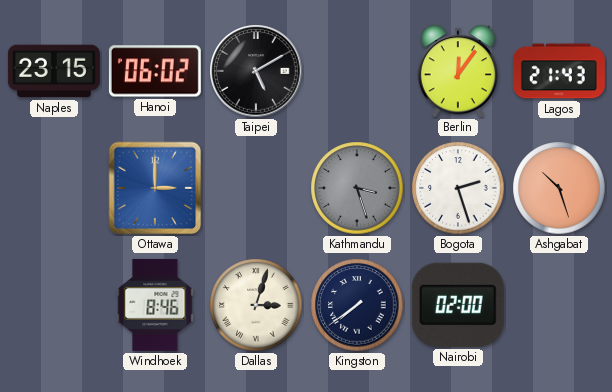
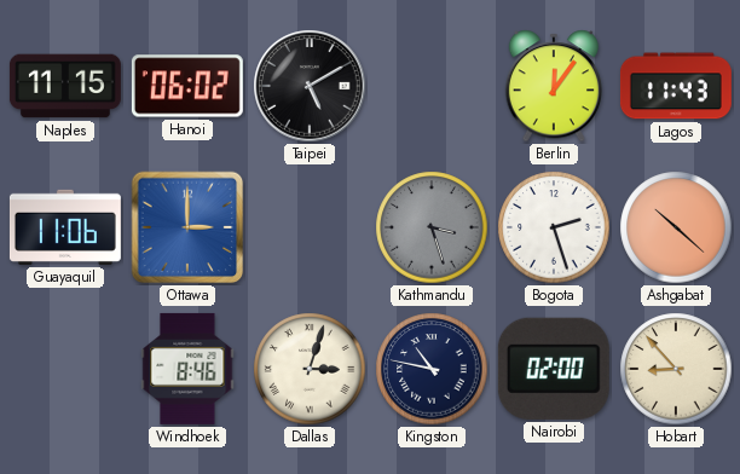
Naples: 23:15 -> 11:15 (65, 86)
Lagos: 21:43 -> 11:43 (676, 86)
Guayaquil: none -> 11:06 (65, 227)
Ashgabat: 10:27 -> 10:22 (676, 227)
Kingston: 7:39 -> 10:47 (432, 369)
Hobart: none -> 8:53 (676, 369)
